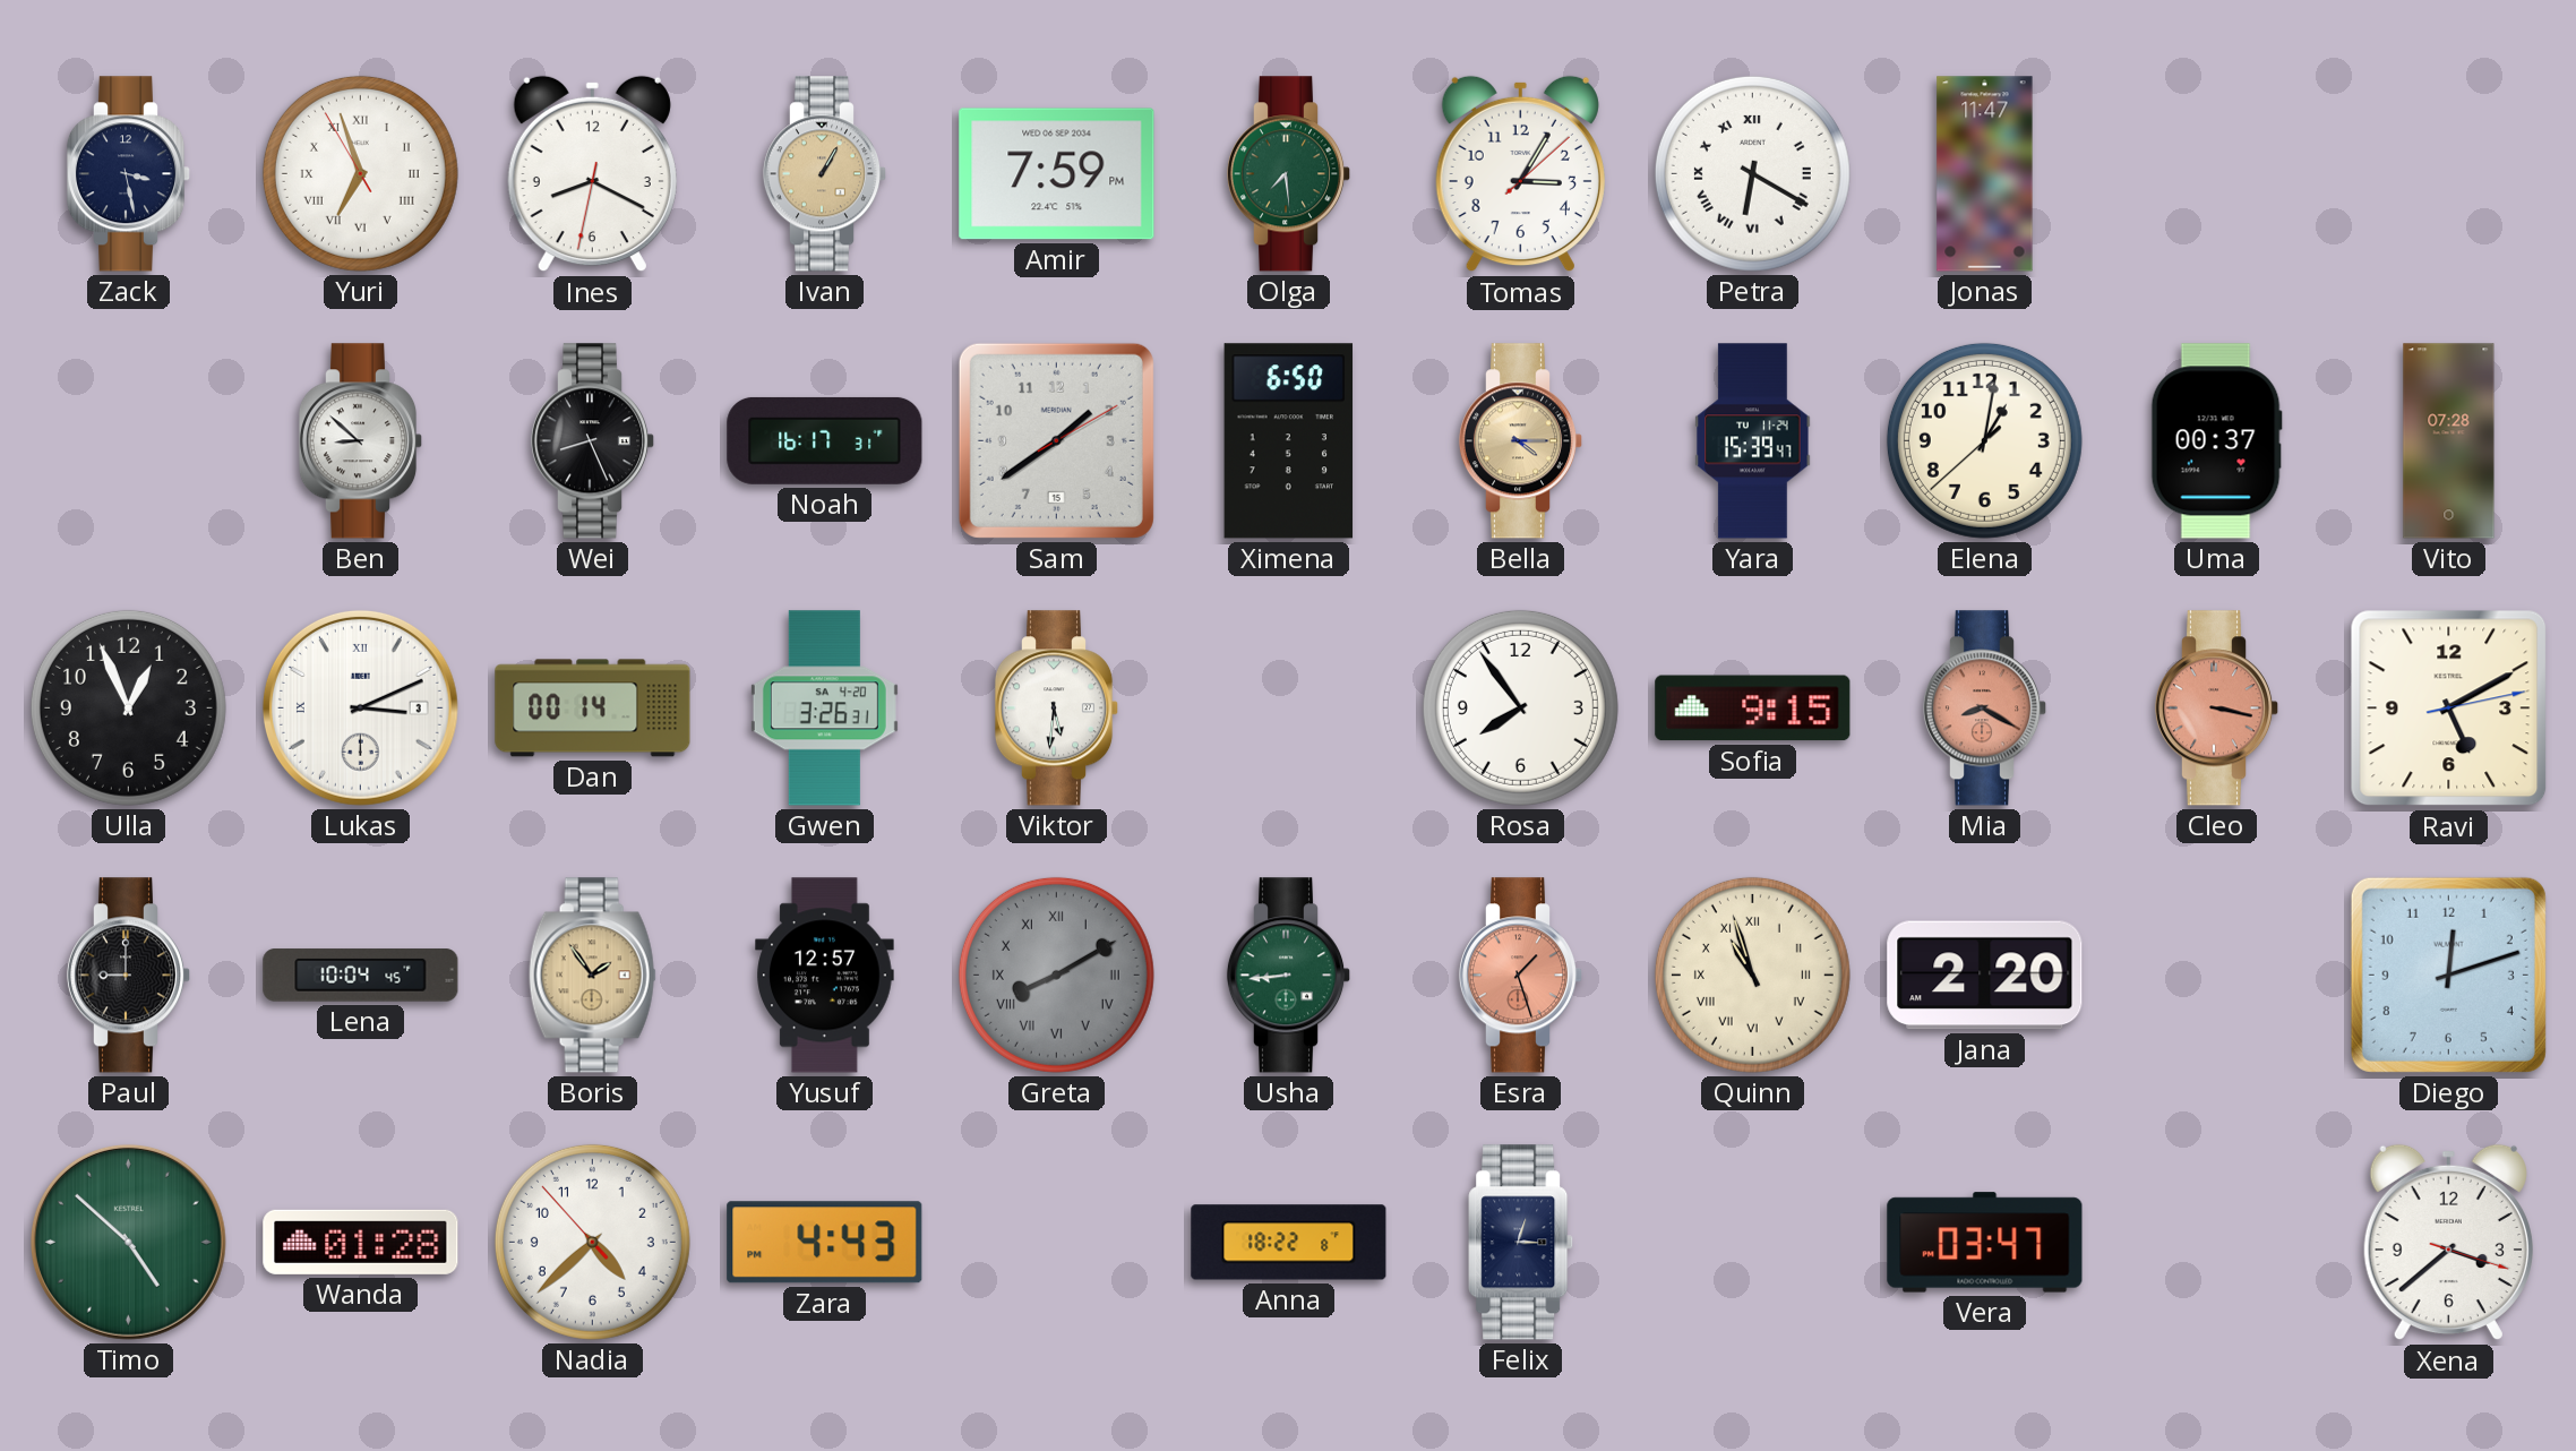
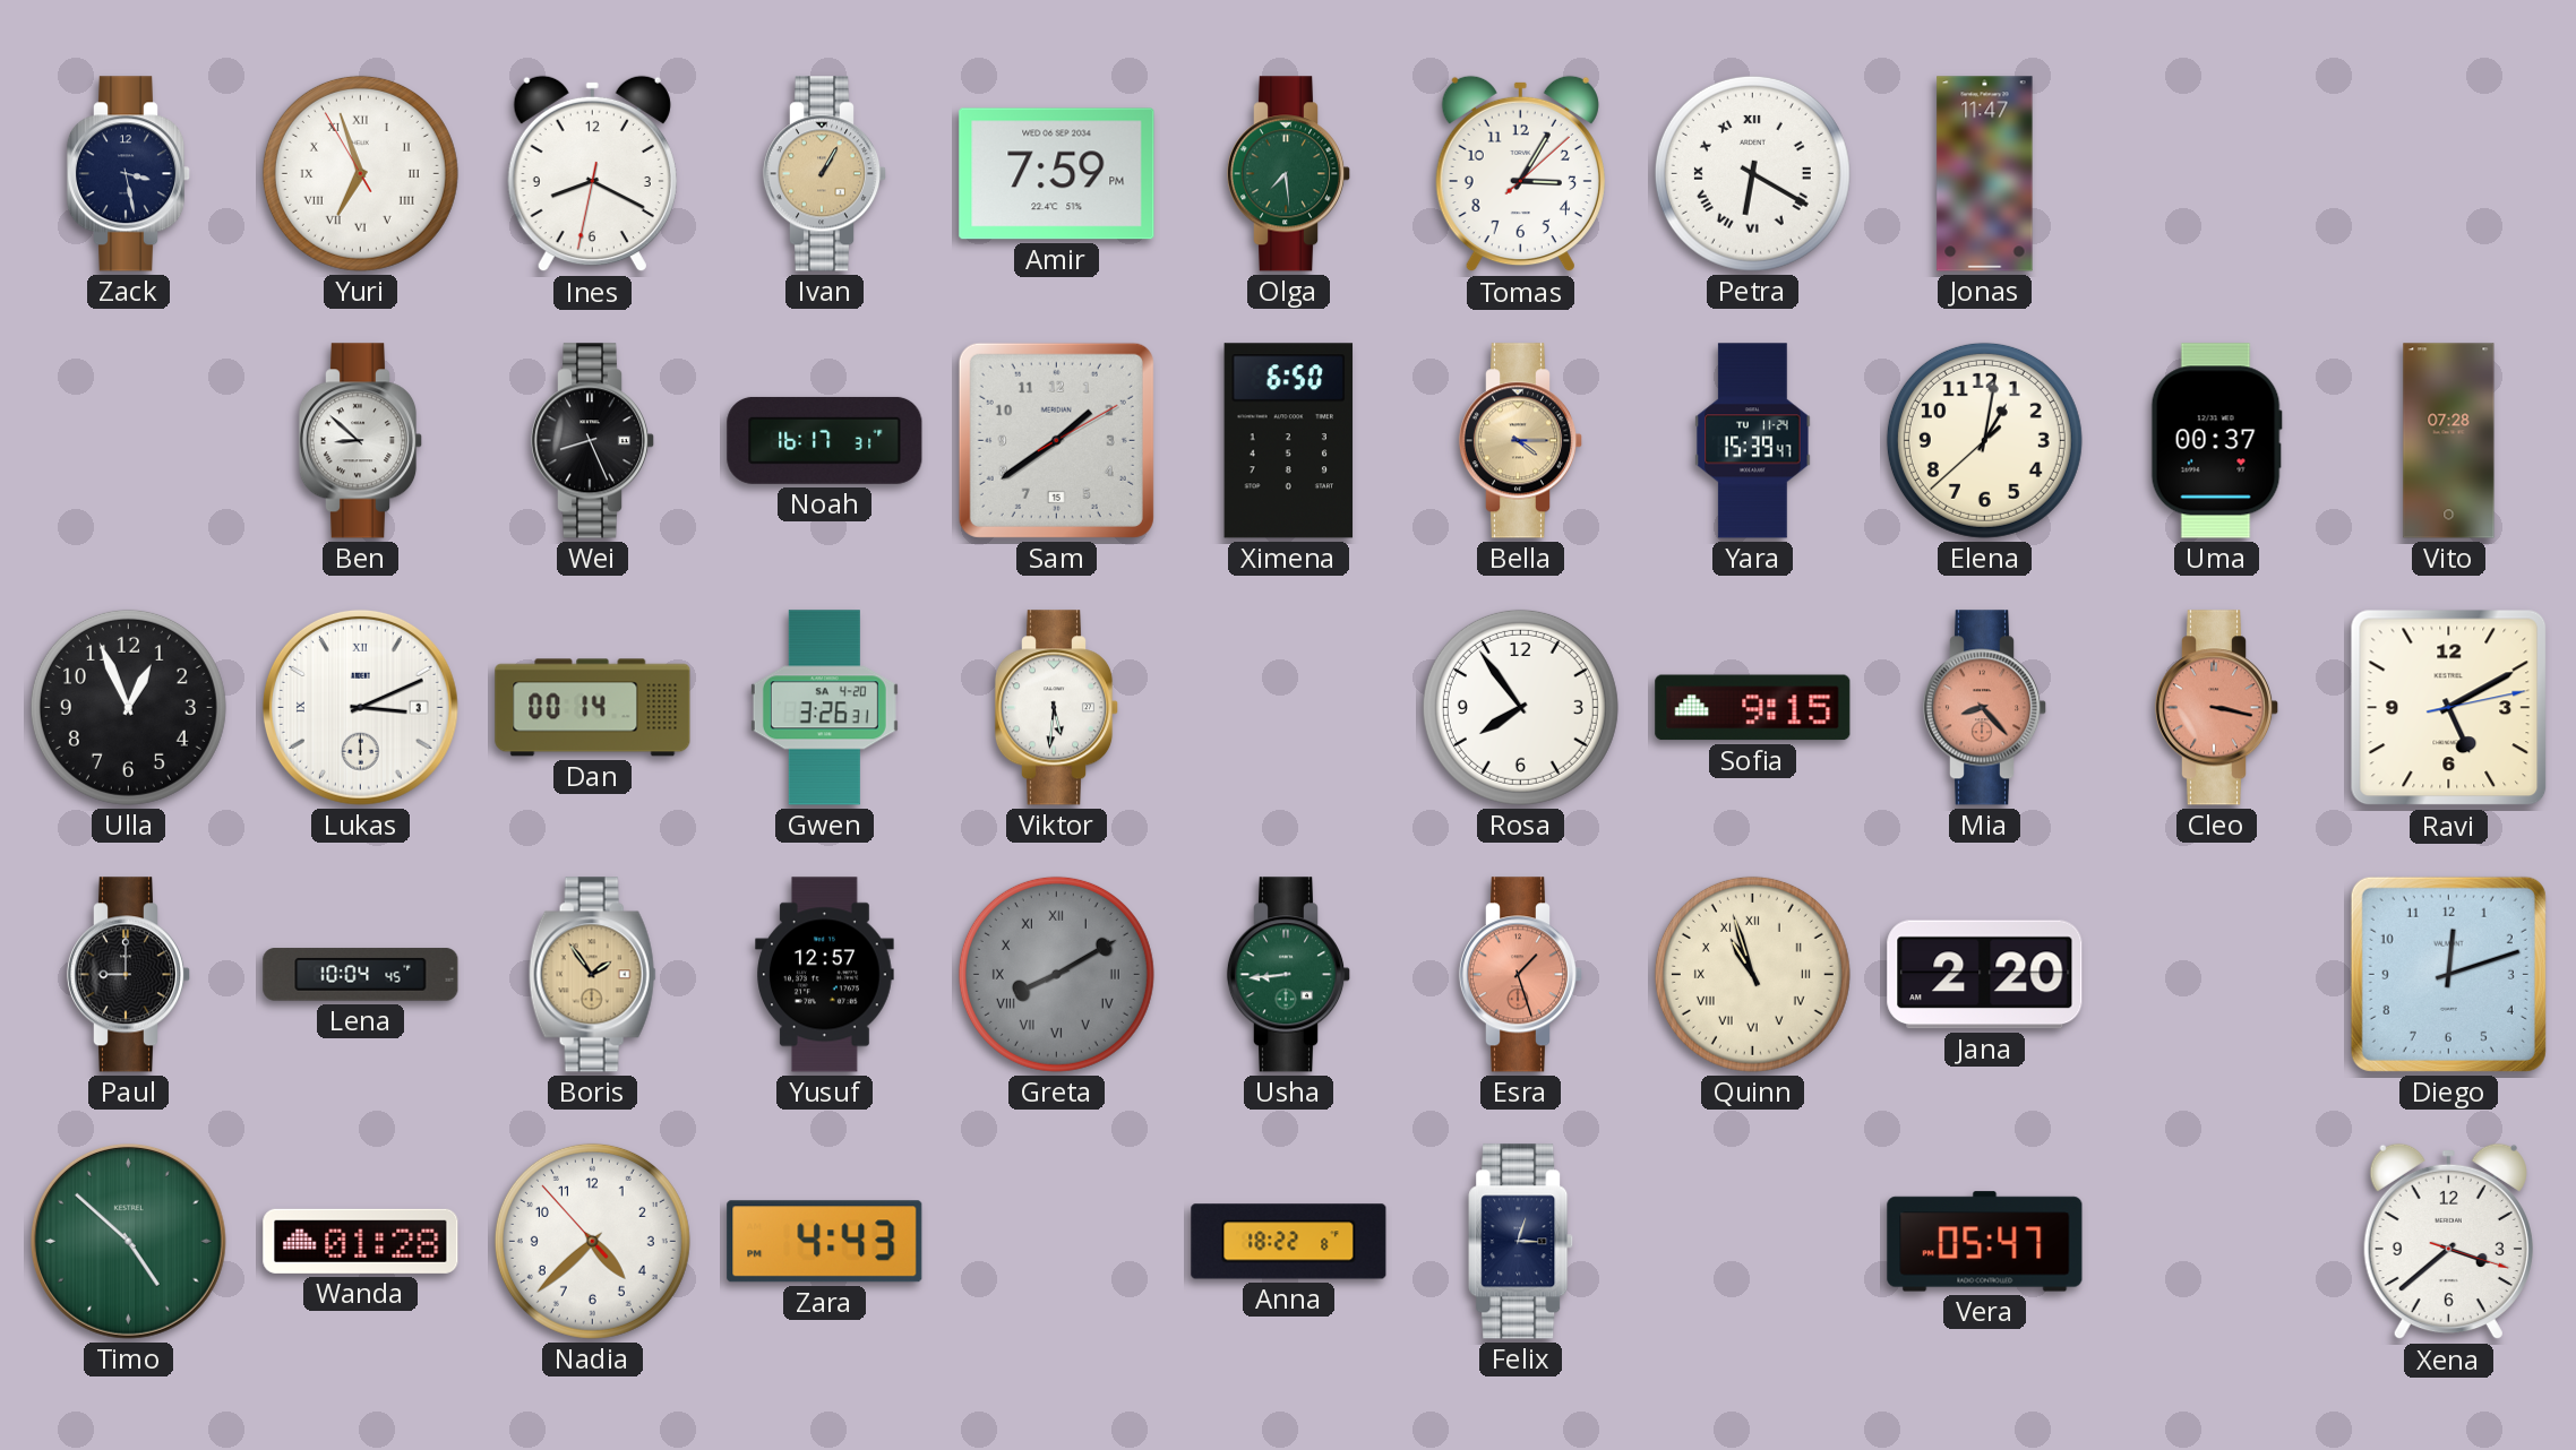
Mia: 8:20 -> 8:23 (1985, 708)
Vera: 03:47 -> 05:47 (1985, 1242)
